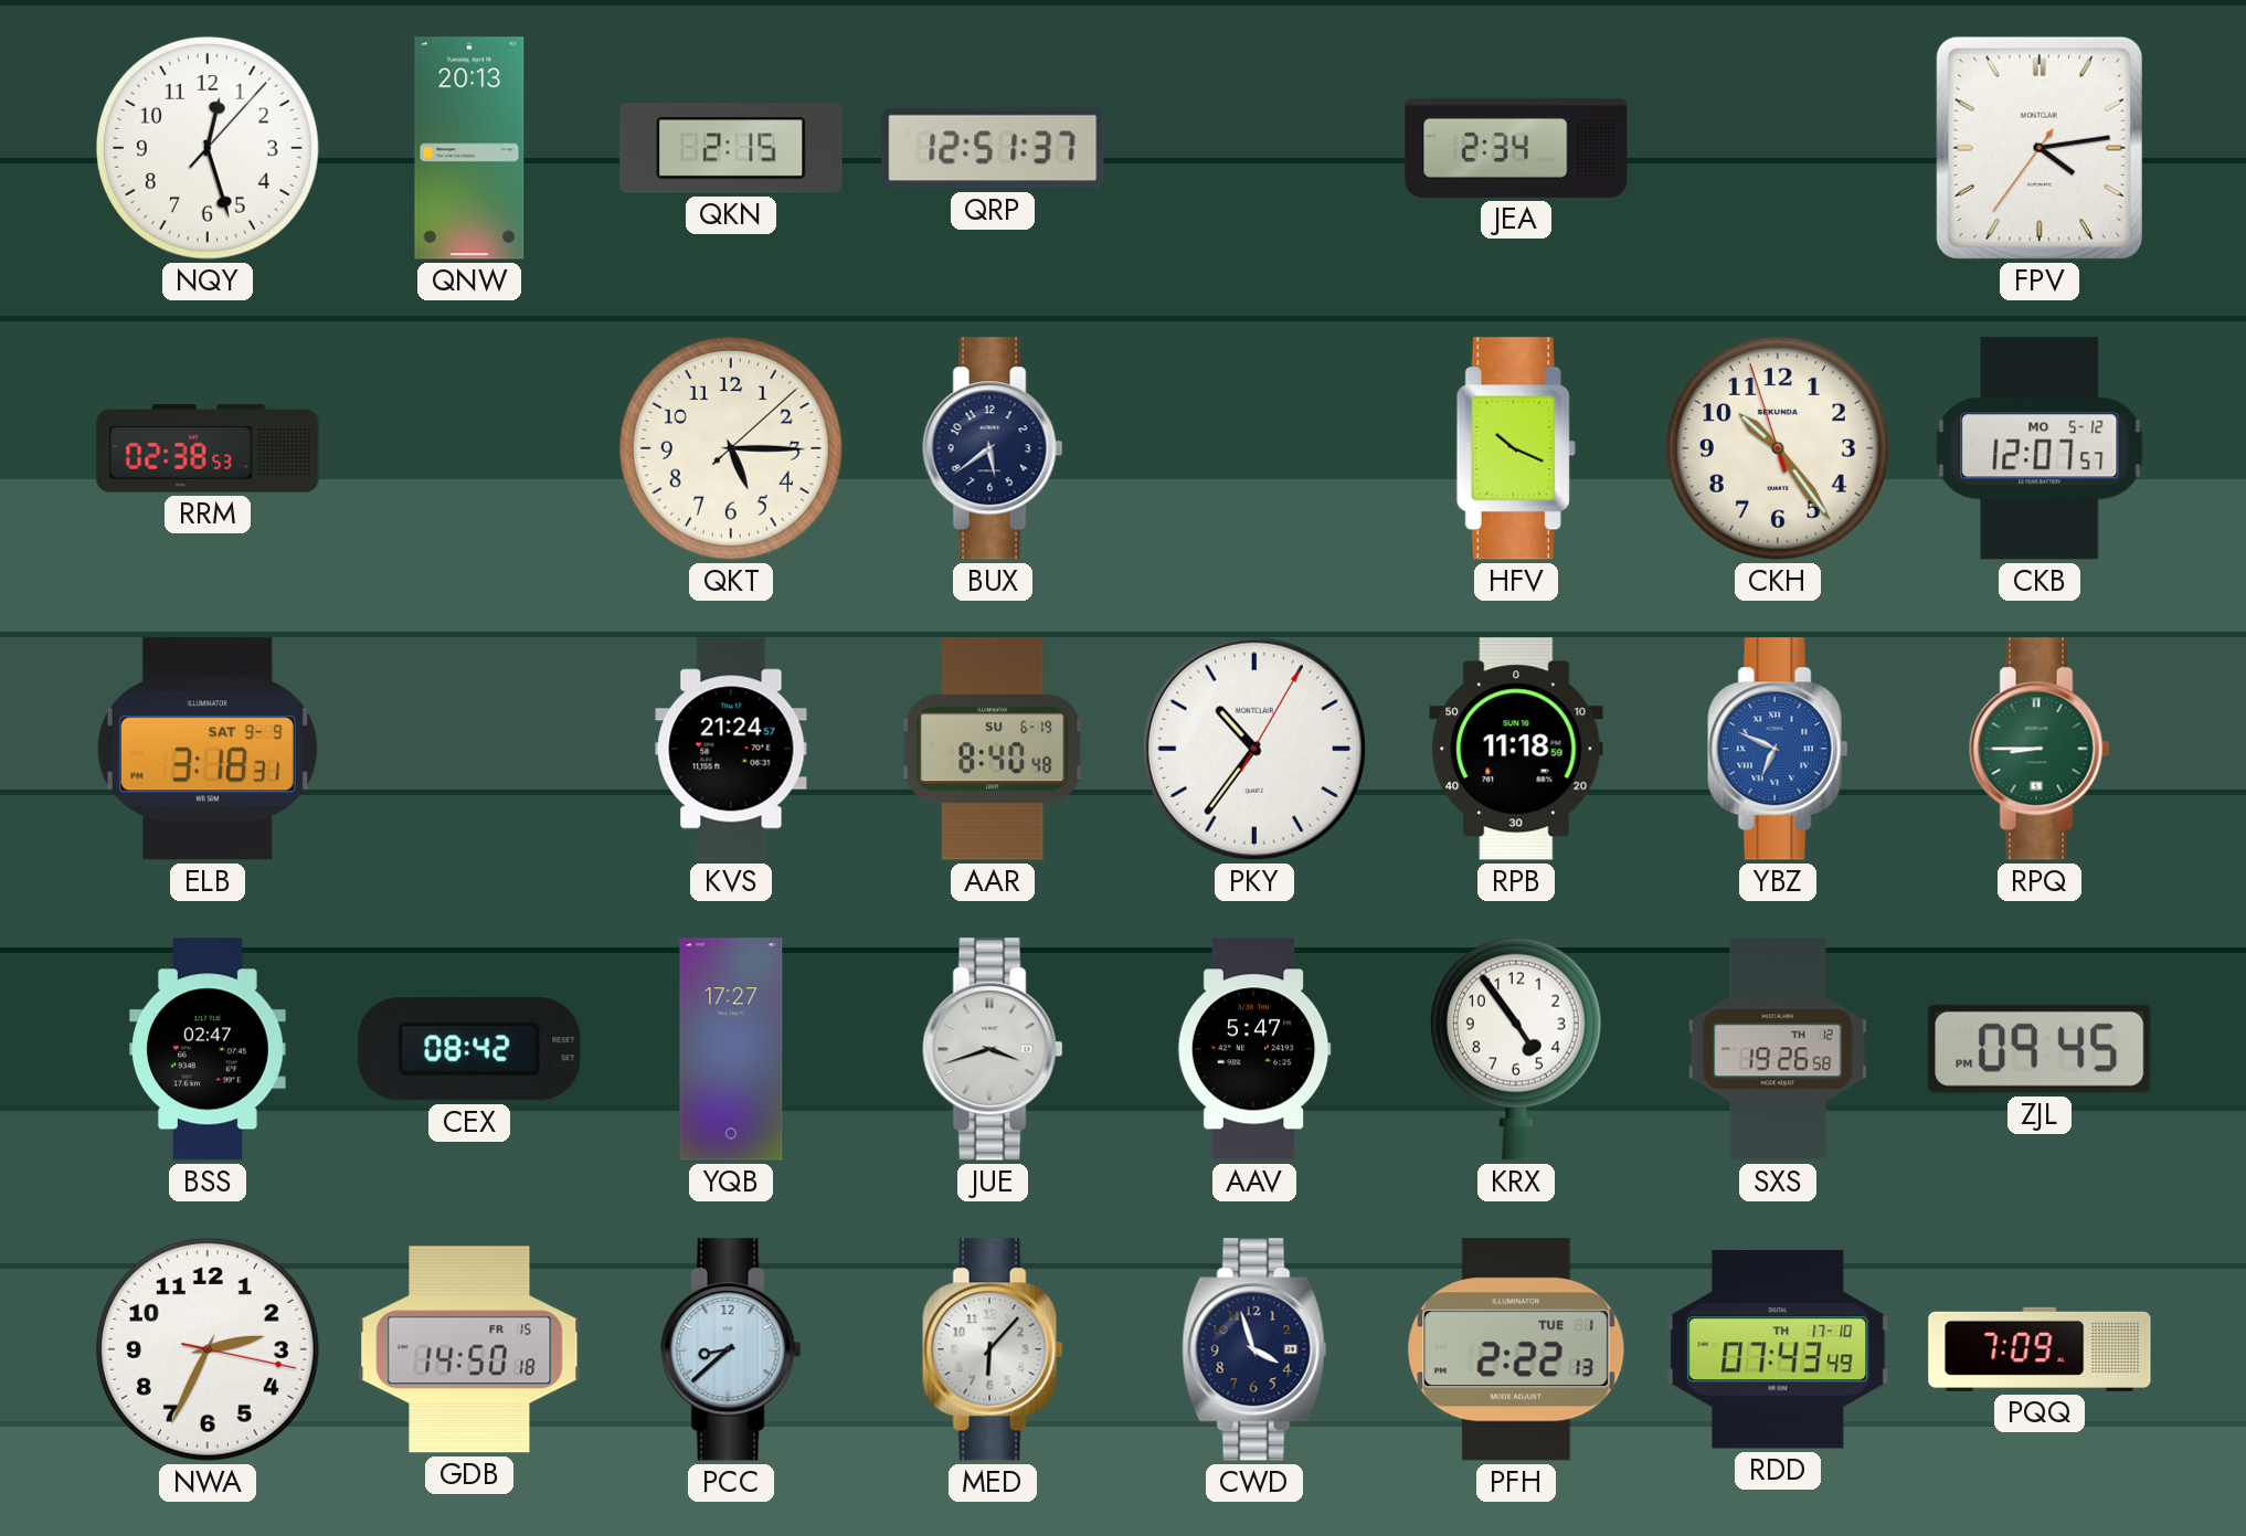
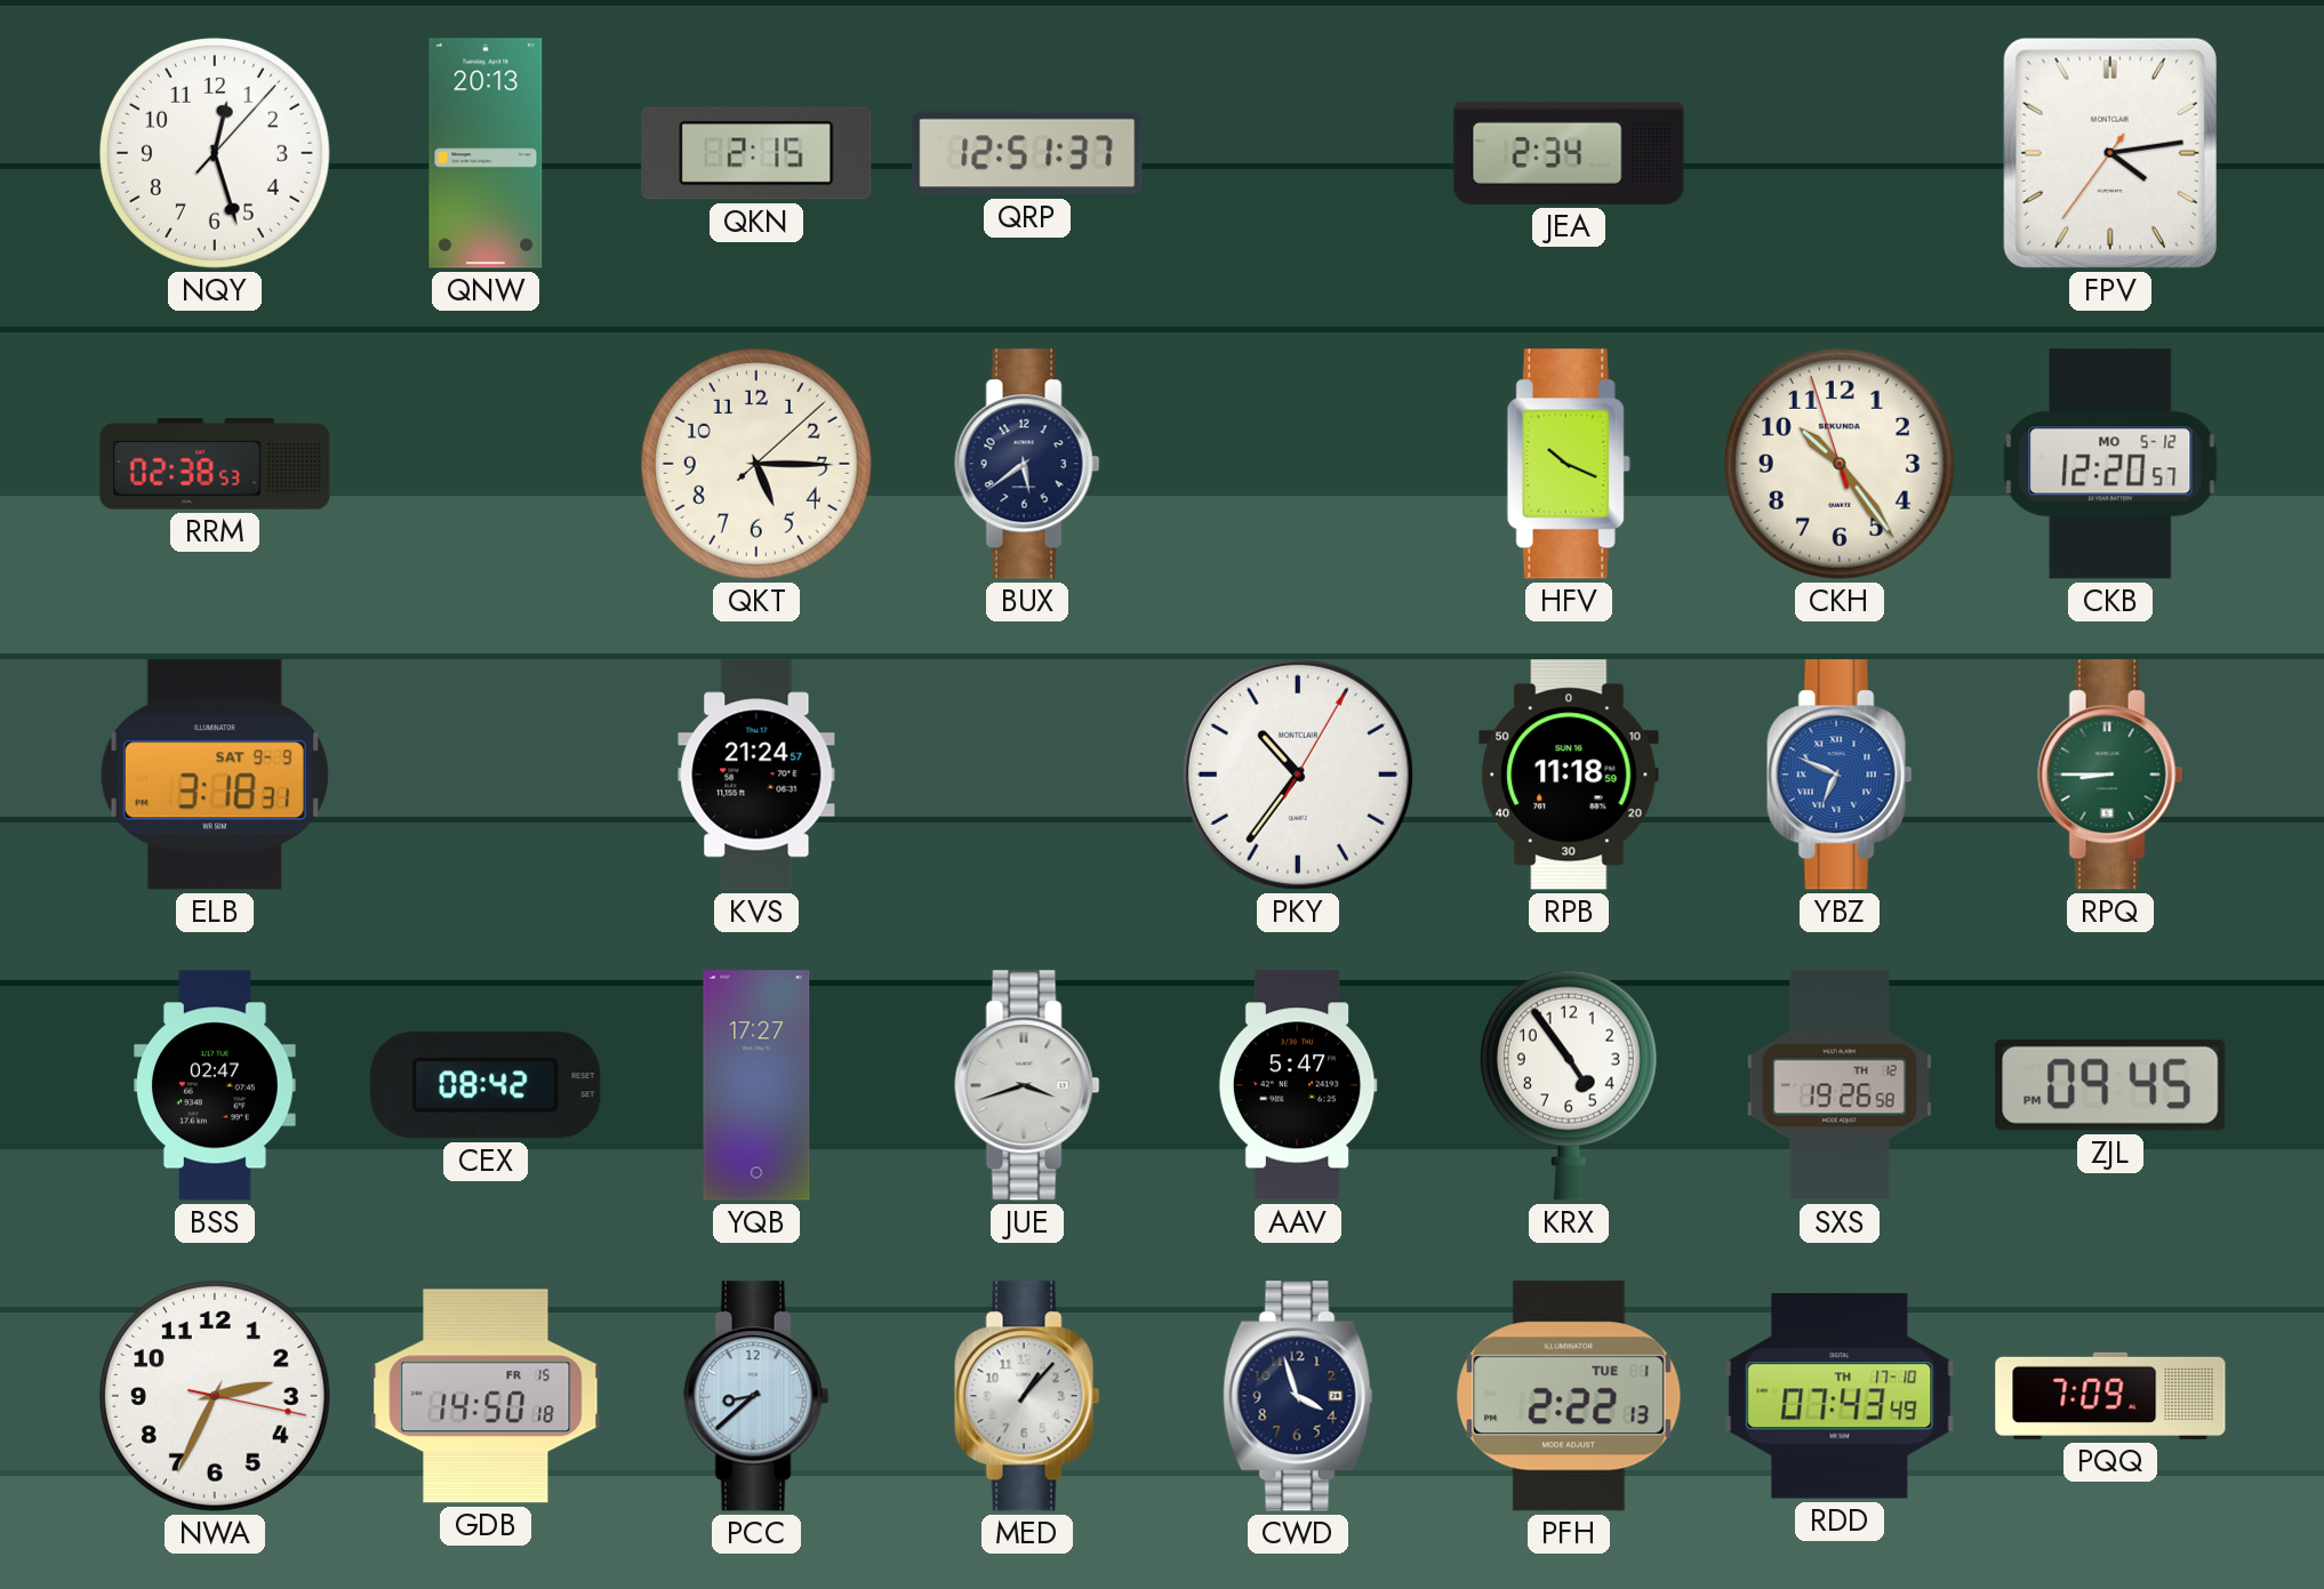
CKB: 12:07 -> 12:20 (2110, 464)
AAR: 8:40 -> none (993, 749)
MED: 6:07 -> 1:07 (1027, 1396)
